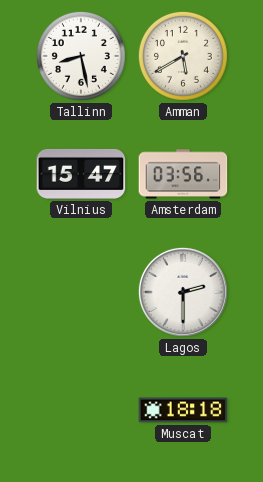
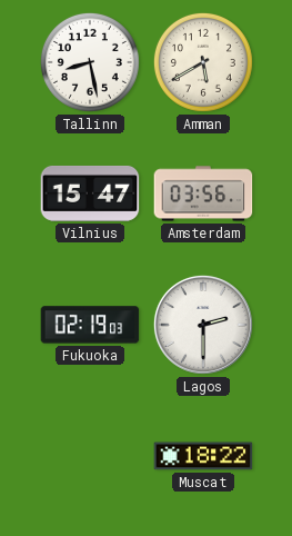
Fukuoka: none -> 02:19 (90, 325)
Muscat: 18:18 -> 18:22 (203, 456)
